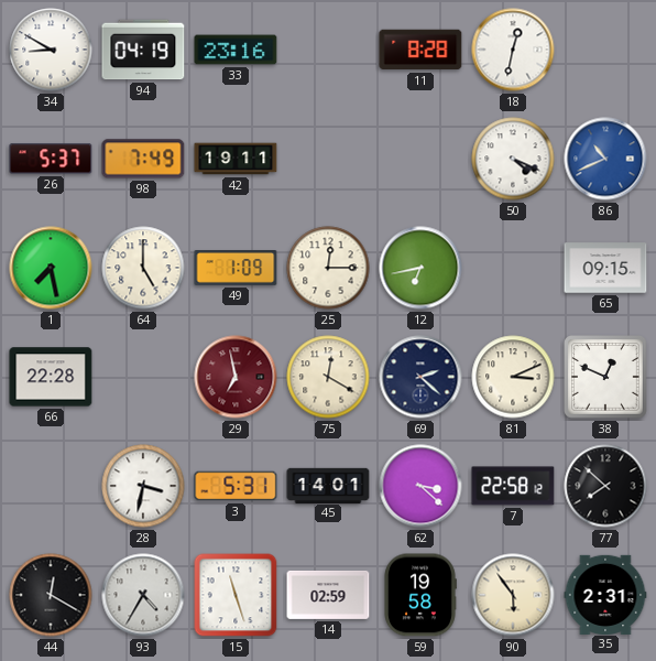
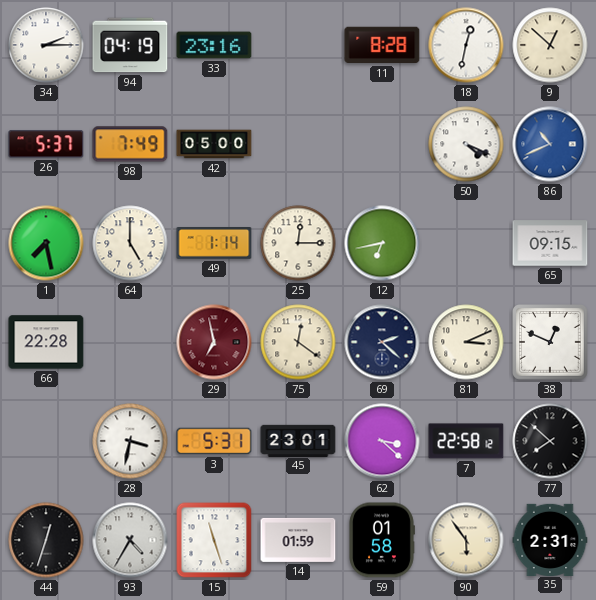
34: 8:50 -> 2:15 (46, 45)
9: none -> 12:52 (550, 45)
42: 19:11 -> 05:00 (214, 144)
49: 1:09 -> 1:14 (214, 244)
75: 12:20 -> 12:21 (298, 342)
45: 14:01 -> 23:01 (298, 440)
44: 12:20 -> 12:33 (46, 540)
14: 02:59 -> 01:59 (298, 540)
59: 19:58 -> 01:58 (382, 540)
